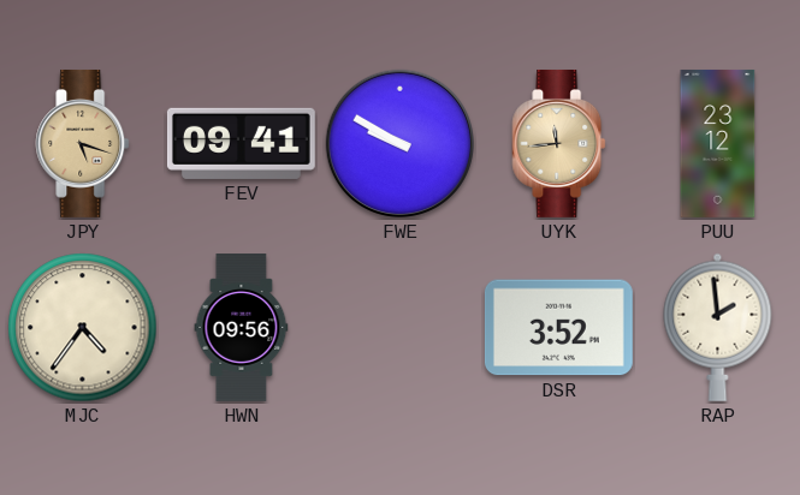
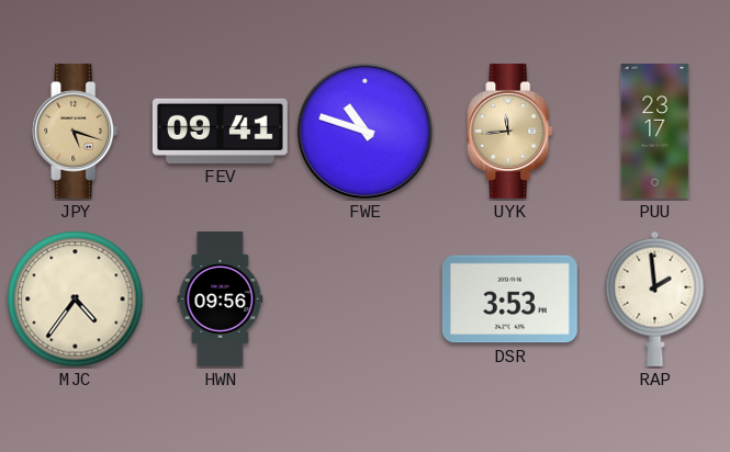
FWE: 9:50 -> 10:48 (364, 131)
PUU: 23:12 -> 23:17 (655, 131)
DSR: 3:52 -> 3:53 (509, 300)
